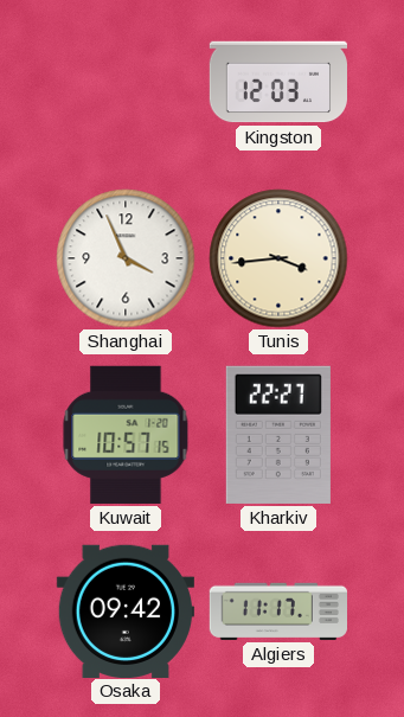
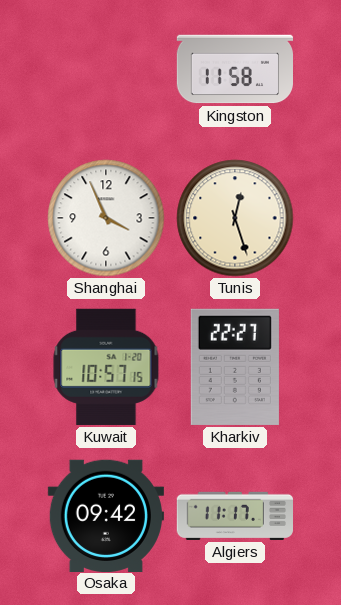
Kingston: 12:03 -> 11:58 (234, 69)
Tunis: 3:44 -> 12:27 (235, 218)
